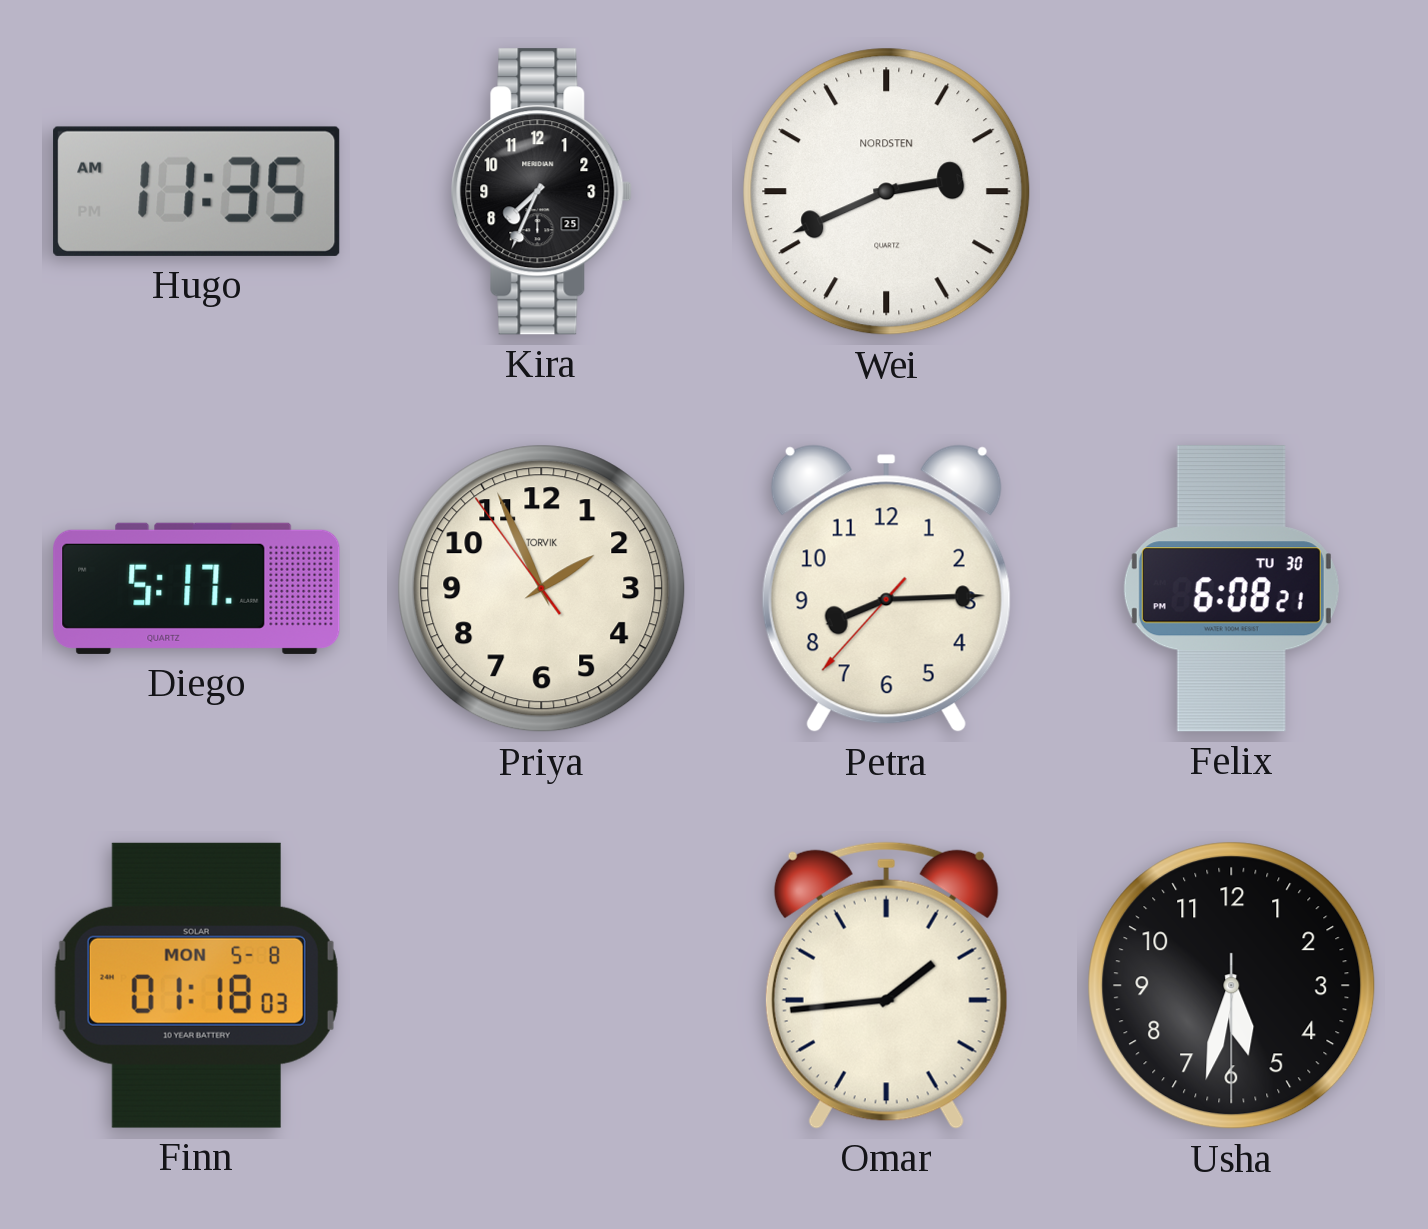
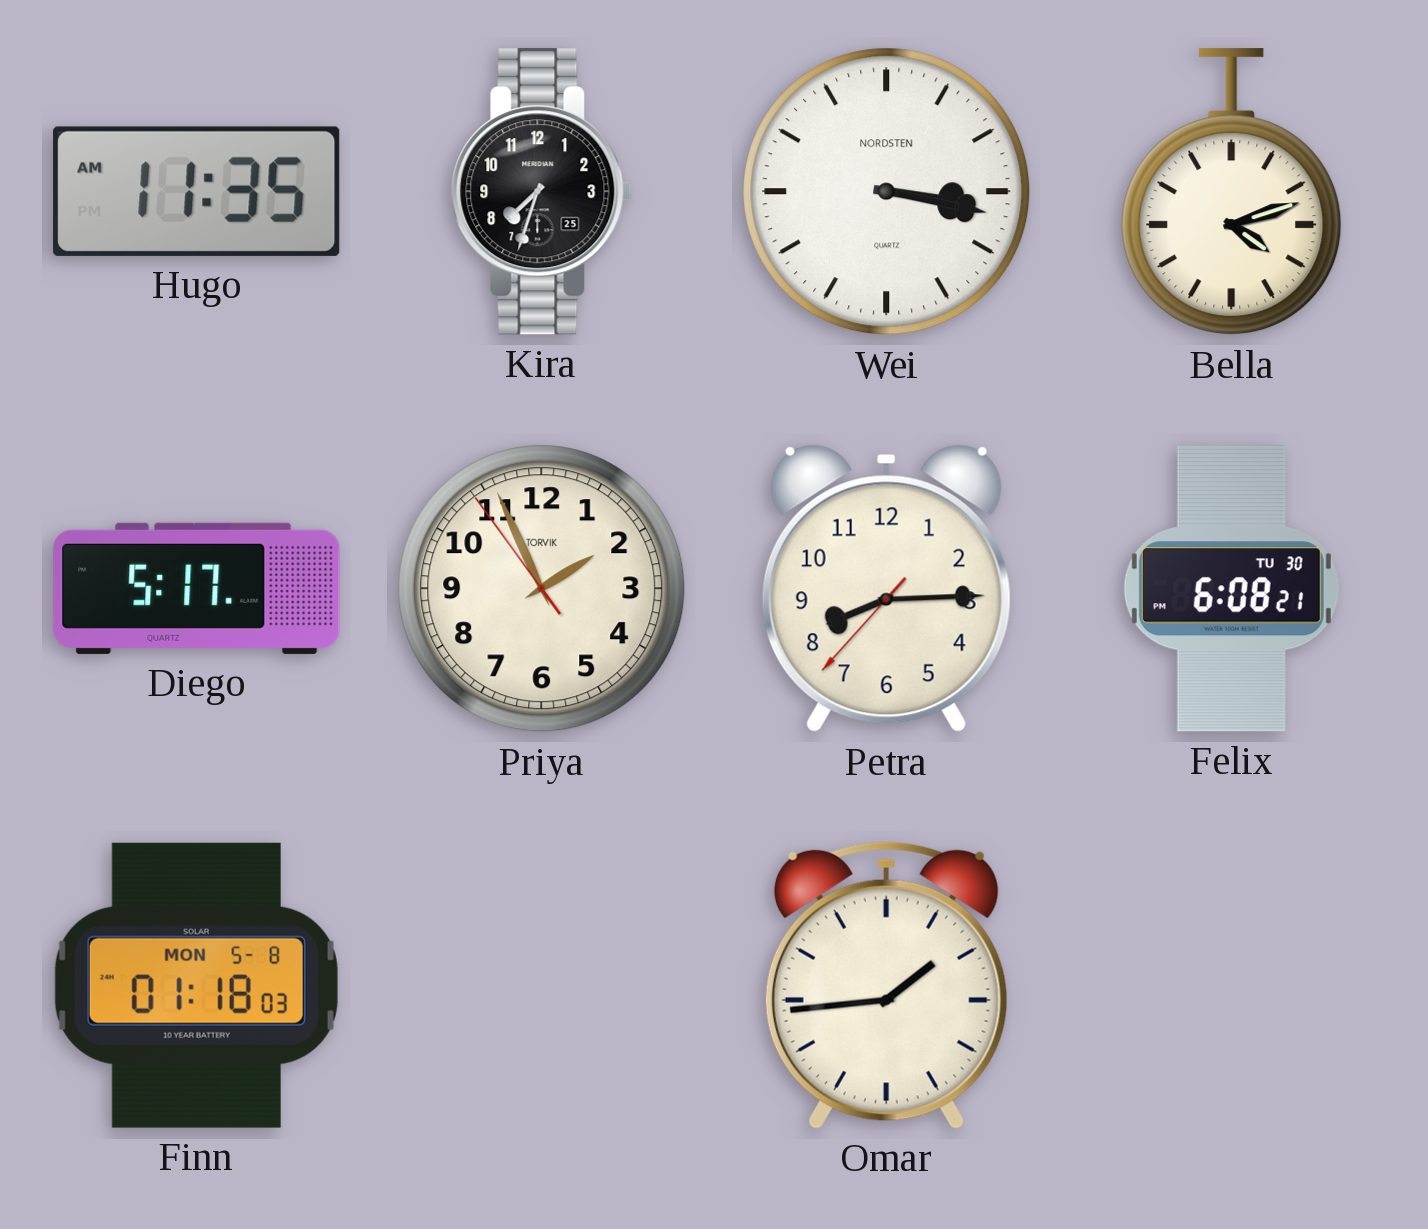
Kira: 7:34 -> 7:33 (541, 192)
Wei: 2:41 -> 3:17 (887, 192)
Bella: none -> 4:12 (1232, 192)
Usha: 5:32 -> none (1232, 986)
